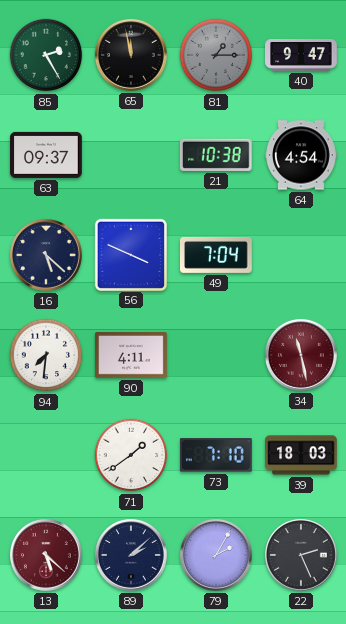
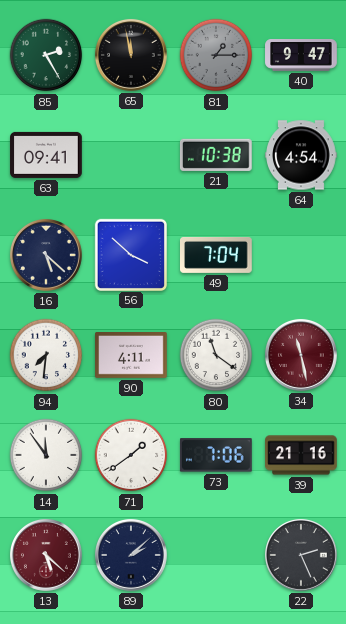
63: 09:37 -> 09:41 (46, 155)
56: 3:49 -> 3:52 (130, 254)
80: none -> 11:21 (216, 355)
14: none -> 11:54 (46, 455)
73: 7:10 -> 7:06 (216, 455)
39: 18:03 -> 21:16 (301, 455)
79: 2:05 -> none (216, 555)
